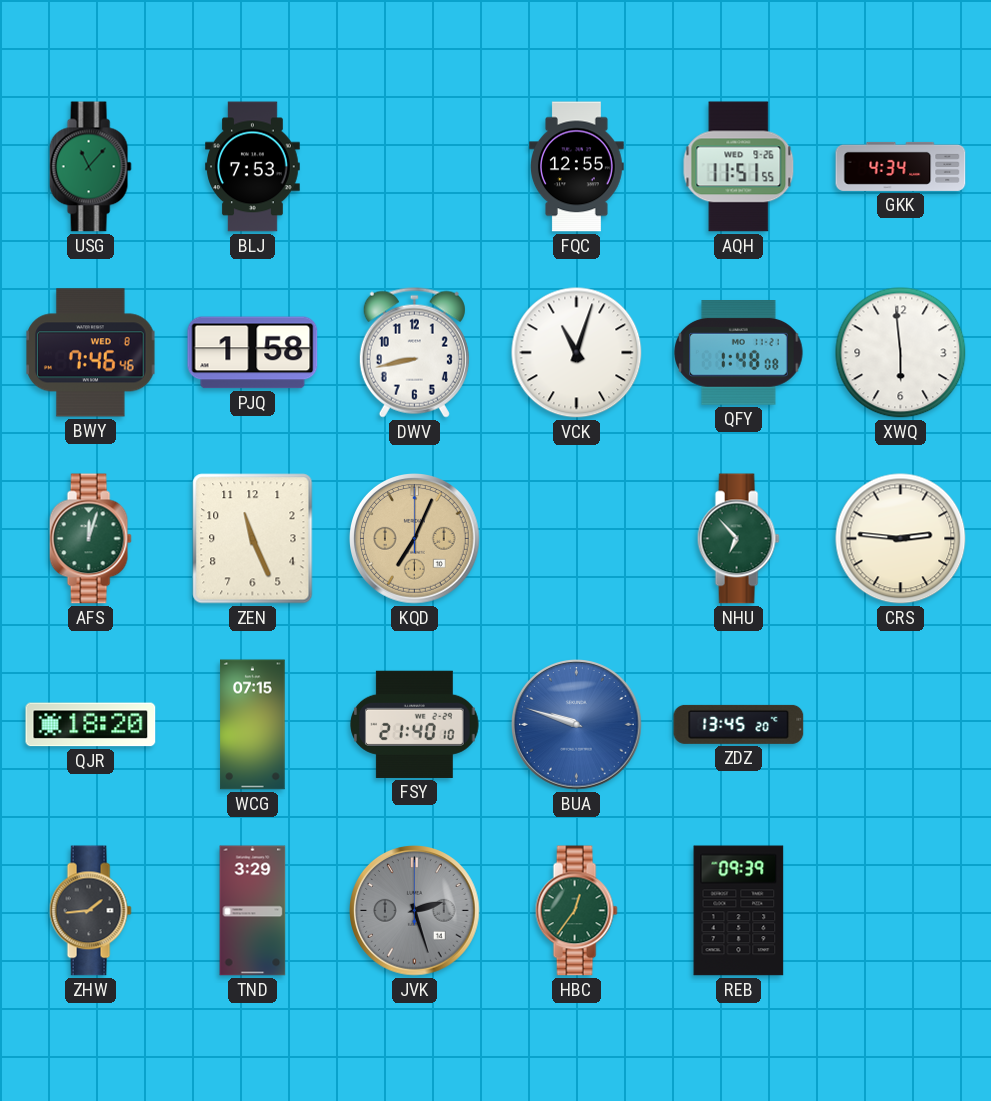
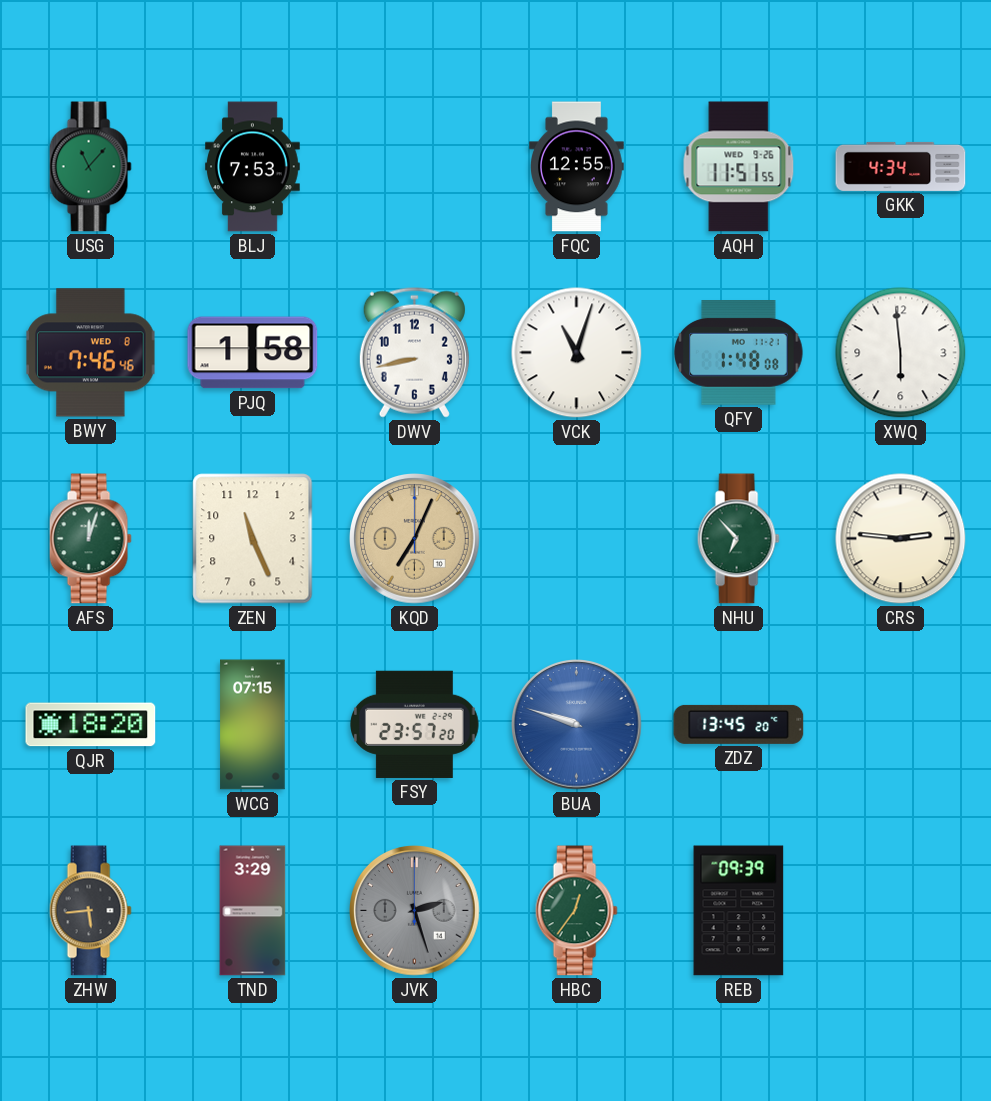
FSY: 21:40 -> 23:57 (415, 724)
ZHW: 1:44 -> 5:44 (90, 911)
